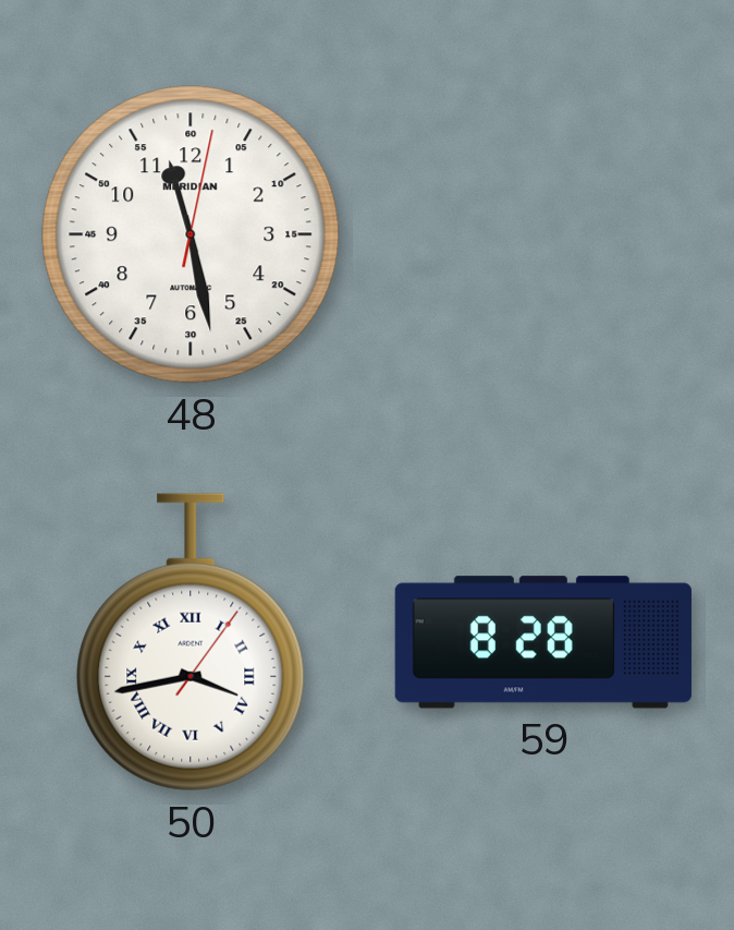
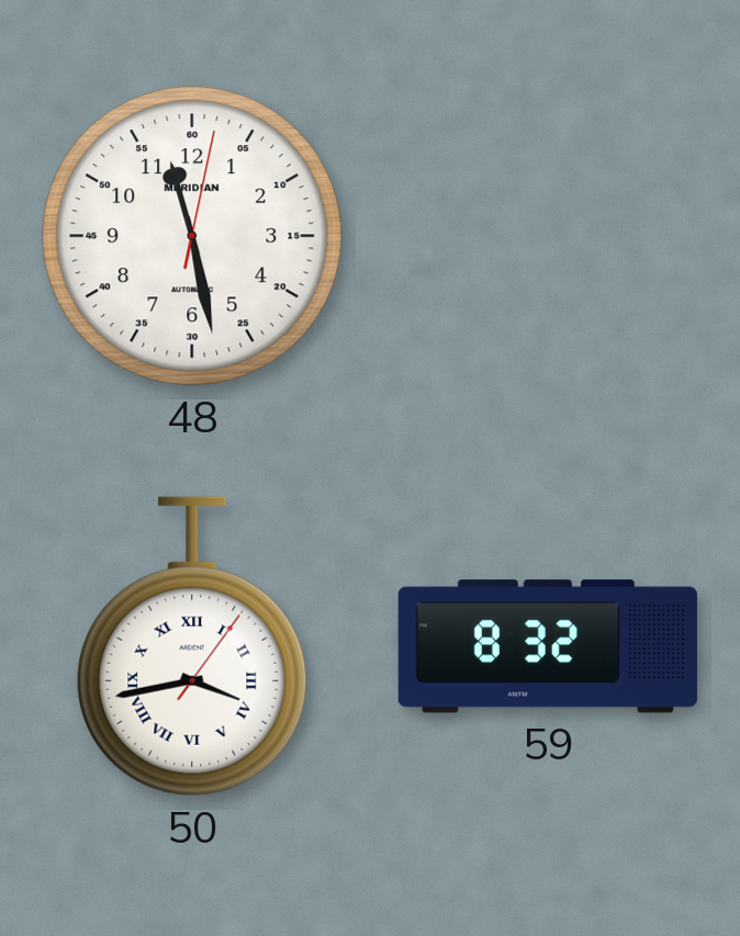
59: 8:28 -> 8:32 (548, 646)
